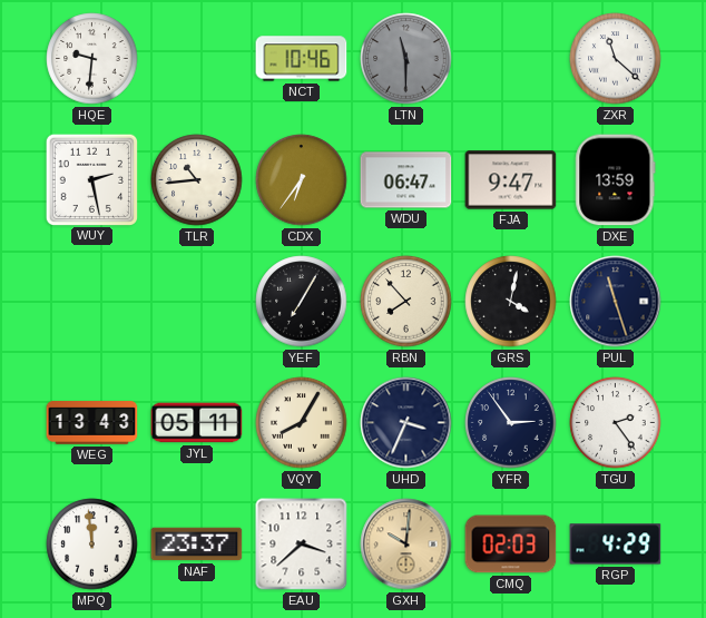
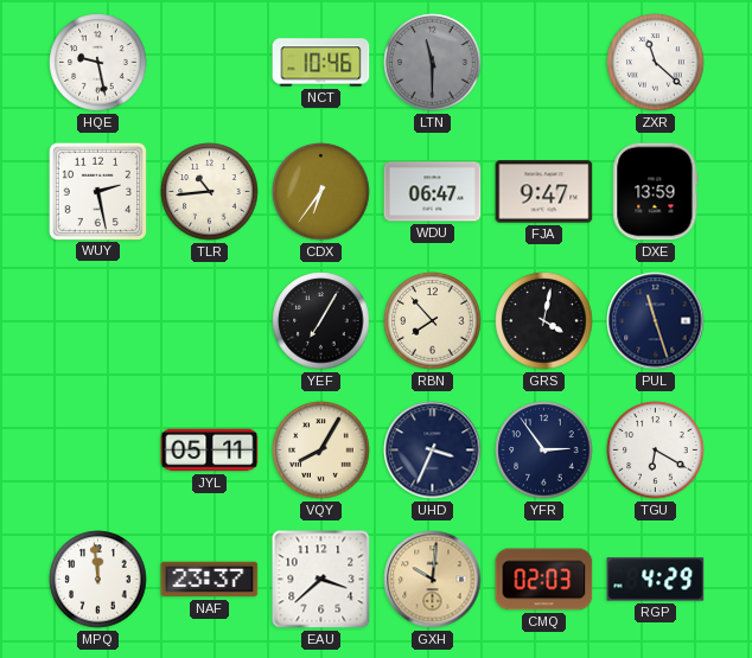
HQE: 9:31 -> 9:28 (98, 63)
WEG: 13:43 -> none (92, 423)
TGU: 2:24 -> 6:20 (656, 451)
